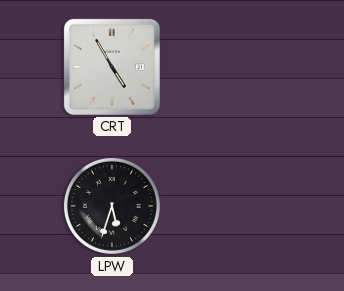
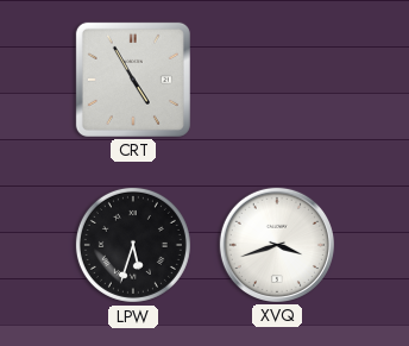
XVQ: none -> 3:42 (277, 245)
